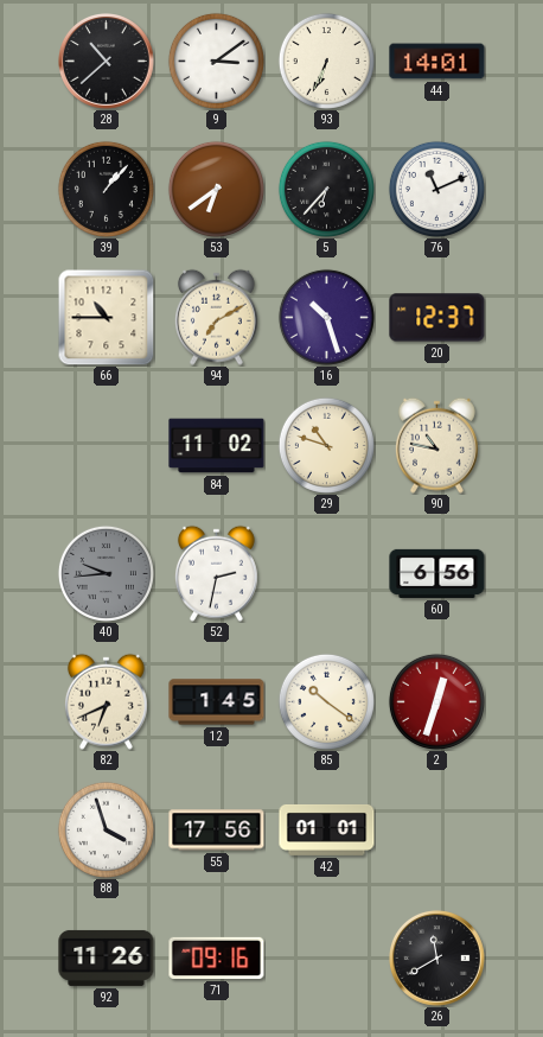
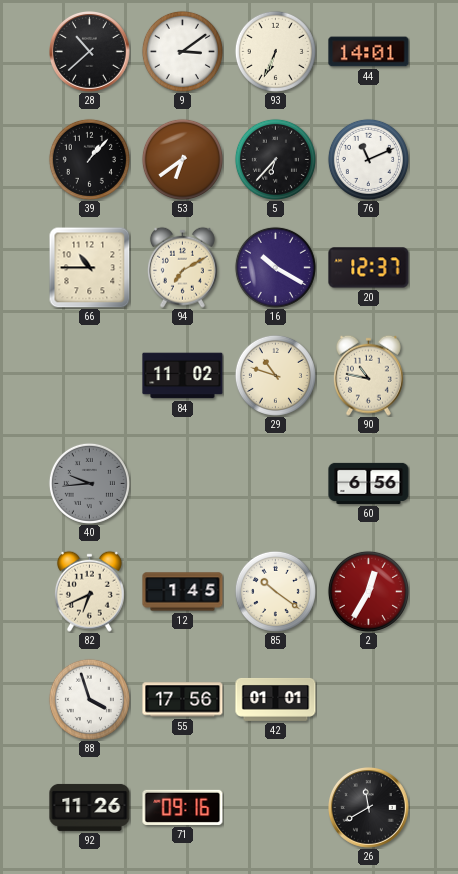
16: 10:27 -> 10:20 (275, 267)
52: 2:32 -> none (216, 573)
2: 12:33 -> 12:35 (368, 591)
